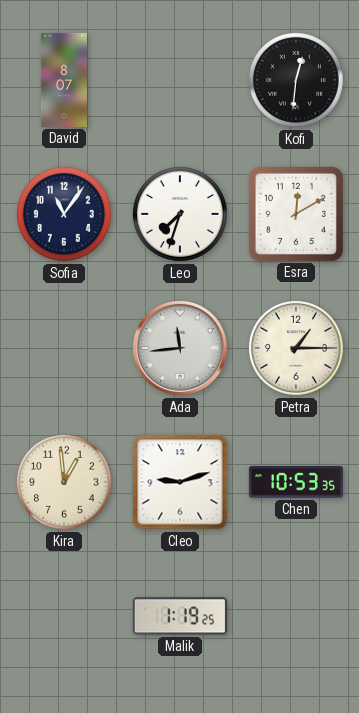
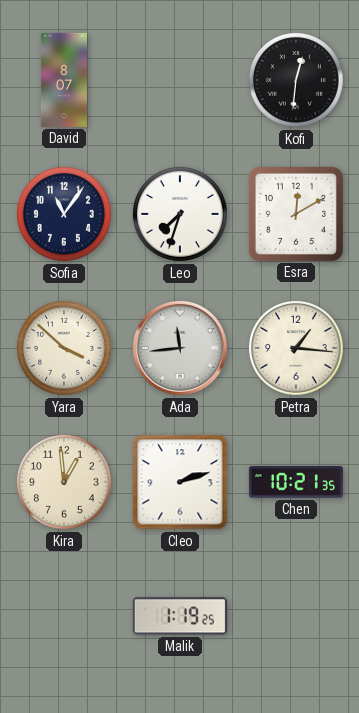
Yara: none -> 3:52 (64, 348)
Petra: 1:15 -> 1:16 (296, 348)
Cleo: 9:12 -> 2:12 (180, 482)
Chen: 10:53 -> 10:21 (296, 482)
